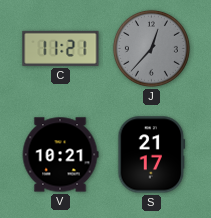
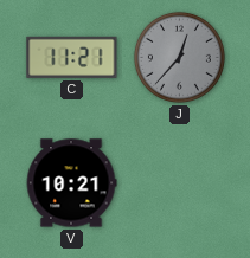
S: 21:17 -> none (152, 155)
